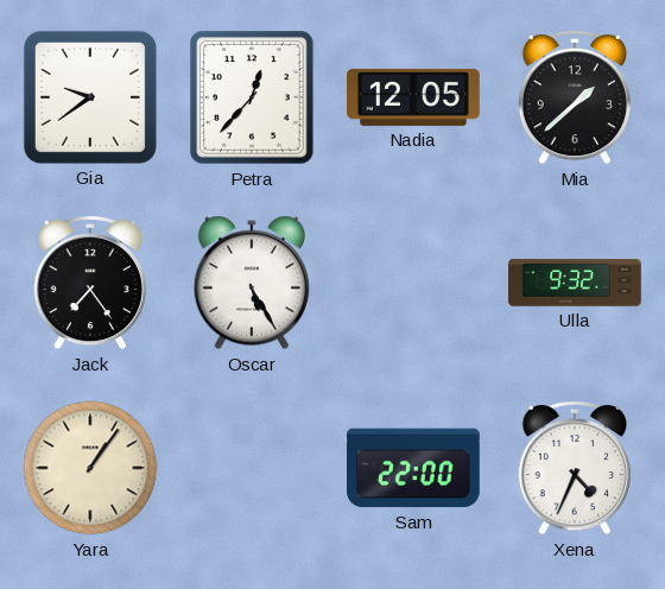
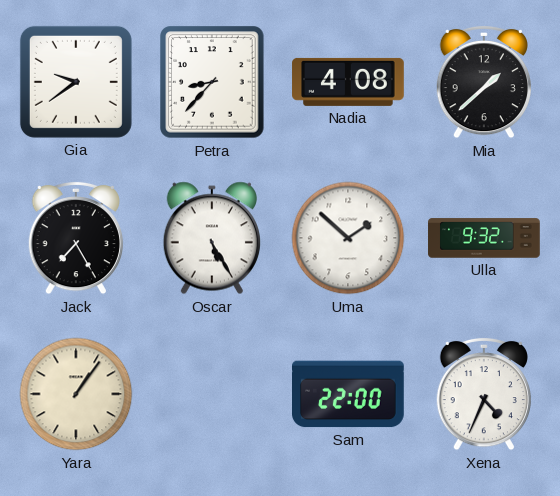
Petra: 12:37 -> 8:37 (212, 82)
Nadia: 12:05 -> 4:08 (348, 82)
Jack: 7:24 -> 7:25 (76, 238)
Uma: none -> 1:52 (348, 238)
